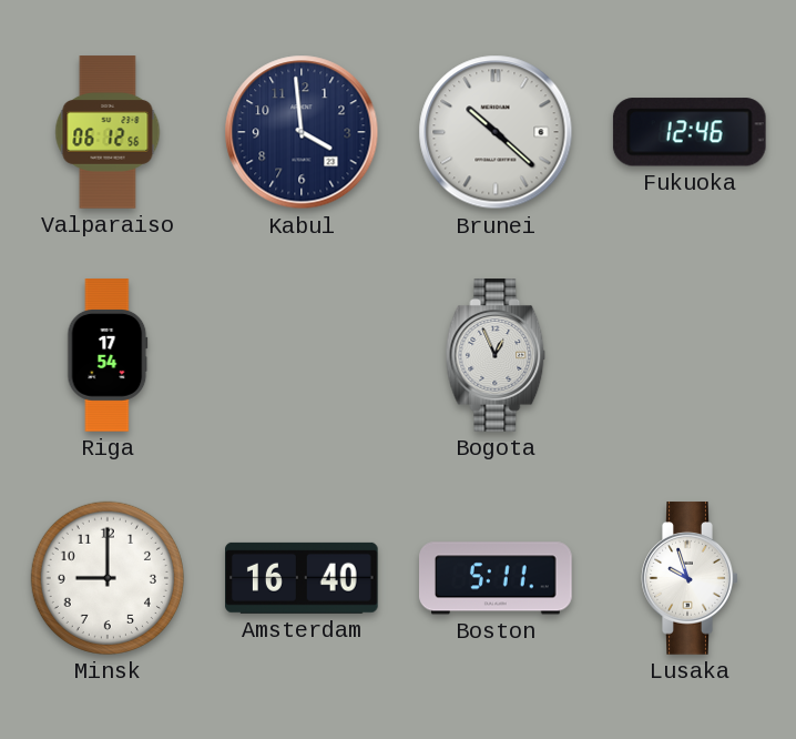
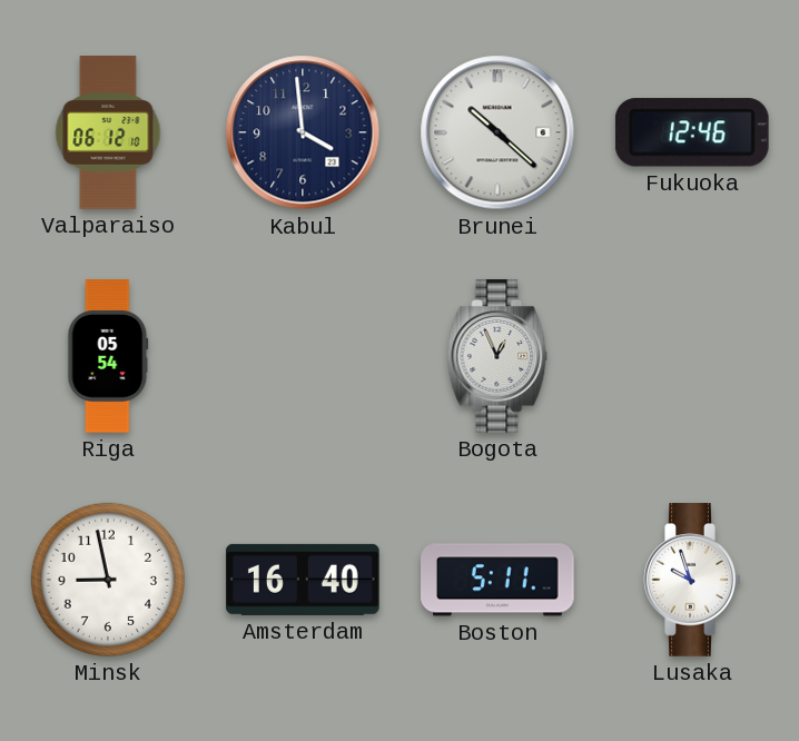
Valparaiso: 06:12:56 -> 06:12:10 (108, 132)
Riga: 17:54 -> 05:54 (108, 356)
Minsk: 9:00 -> 8:58 (108, 580)
